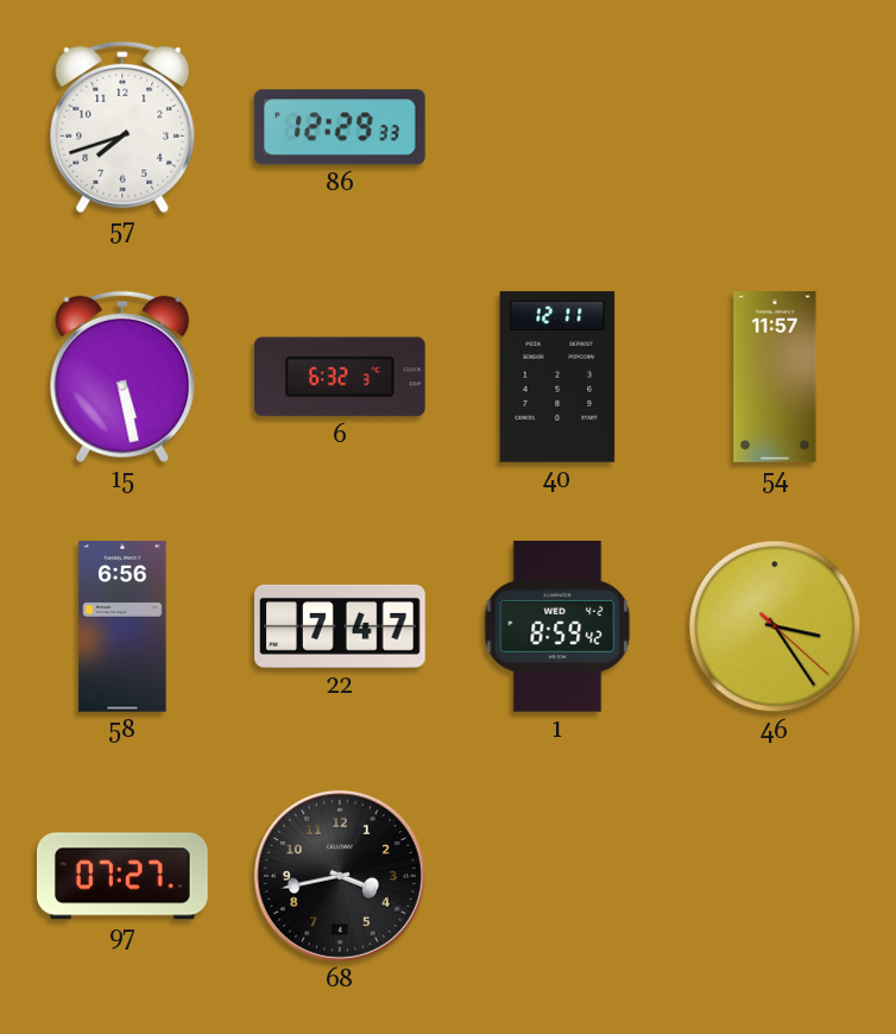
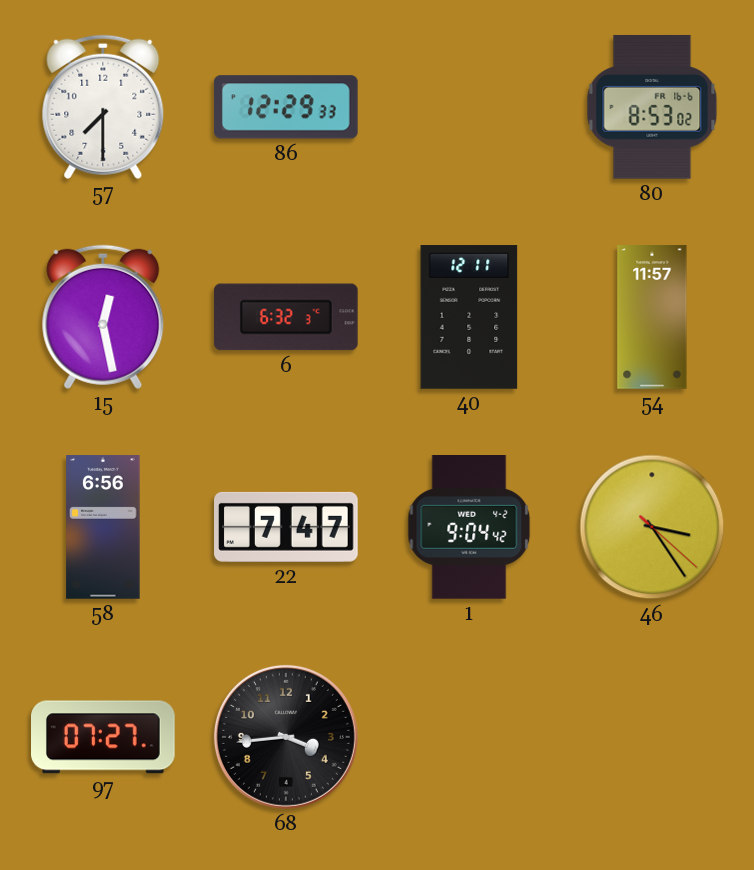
57: 7:42 -> 7:30 (103, 107)
80: none -> 8:53 (652, 107)
15: 5:28 -> 12:28 (103, 317)
1: 8:59 -> 9:04 (469, 528)
68: 3:43 -> 3:44 (286, 737)
